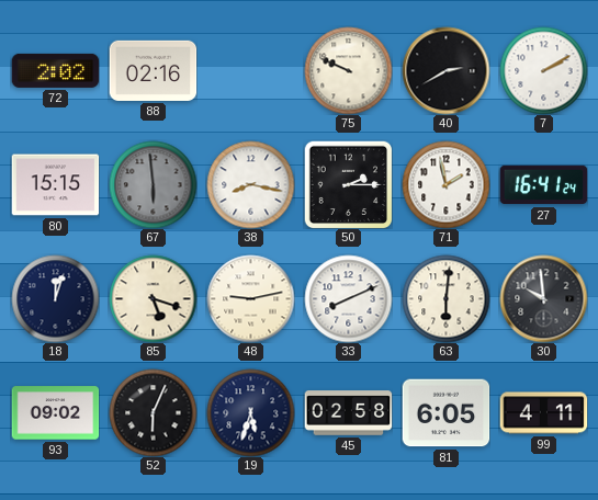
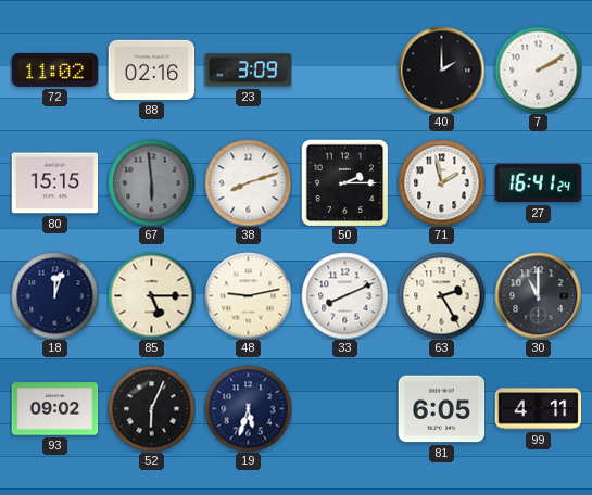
72: 2:02 -> 11:02 (54, 69)
23: none -> 3:09 (248, 71)
75: 9:49 -> none (348, 70)
40: 2:40 -> 2:00 (441, 69)
38: 8:17 -> 8:12 (248, 182)
85: 5:18 -> 5:15 (151, 295)
63: 6:01 -> 2:25 (441, 295)
30: 9:59 -> 11:00 (538, 295)
45: 02:58 -> none (348, 413)
